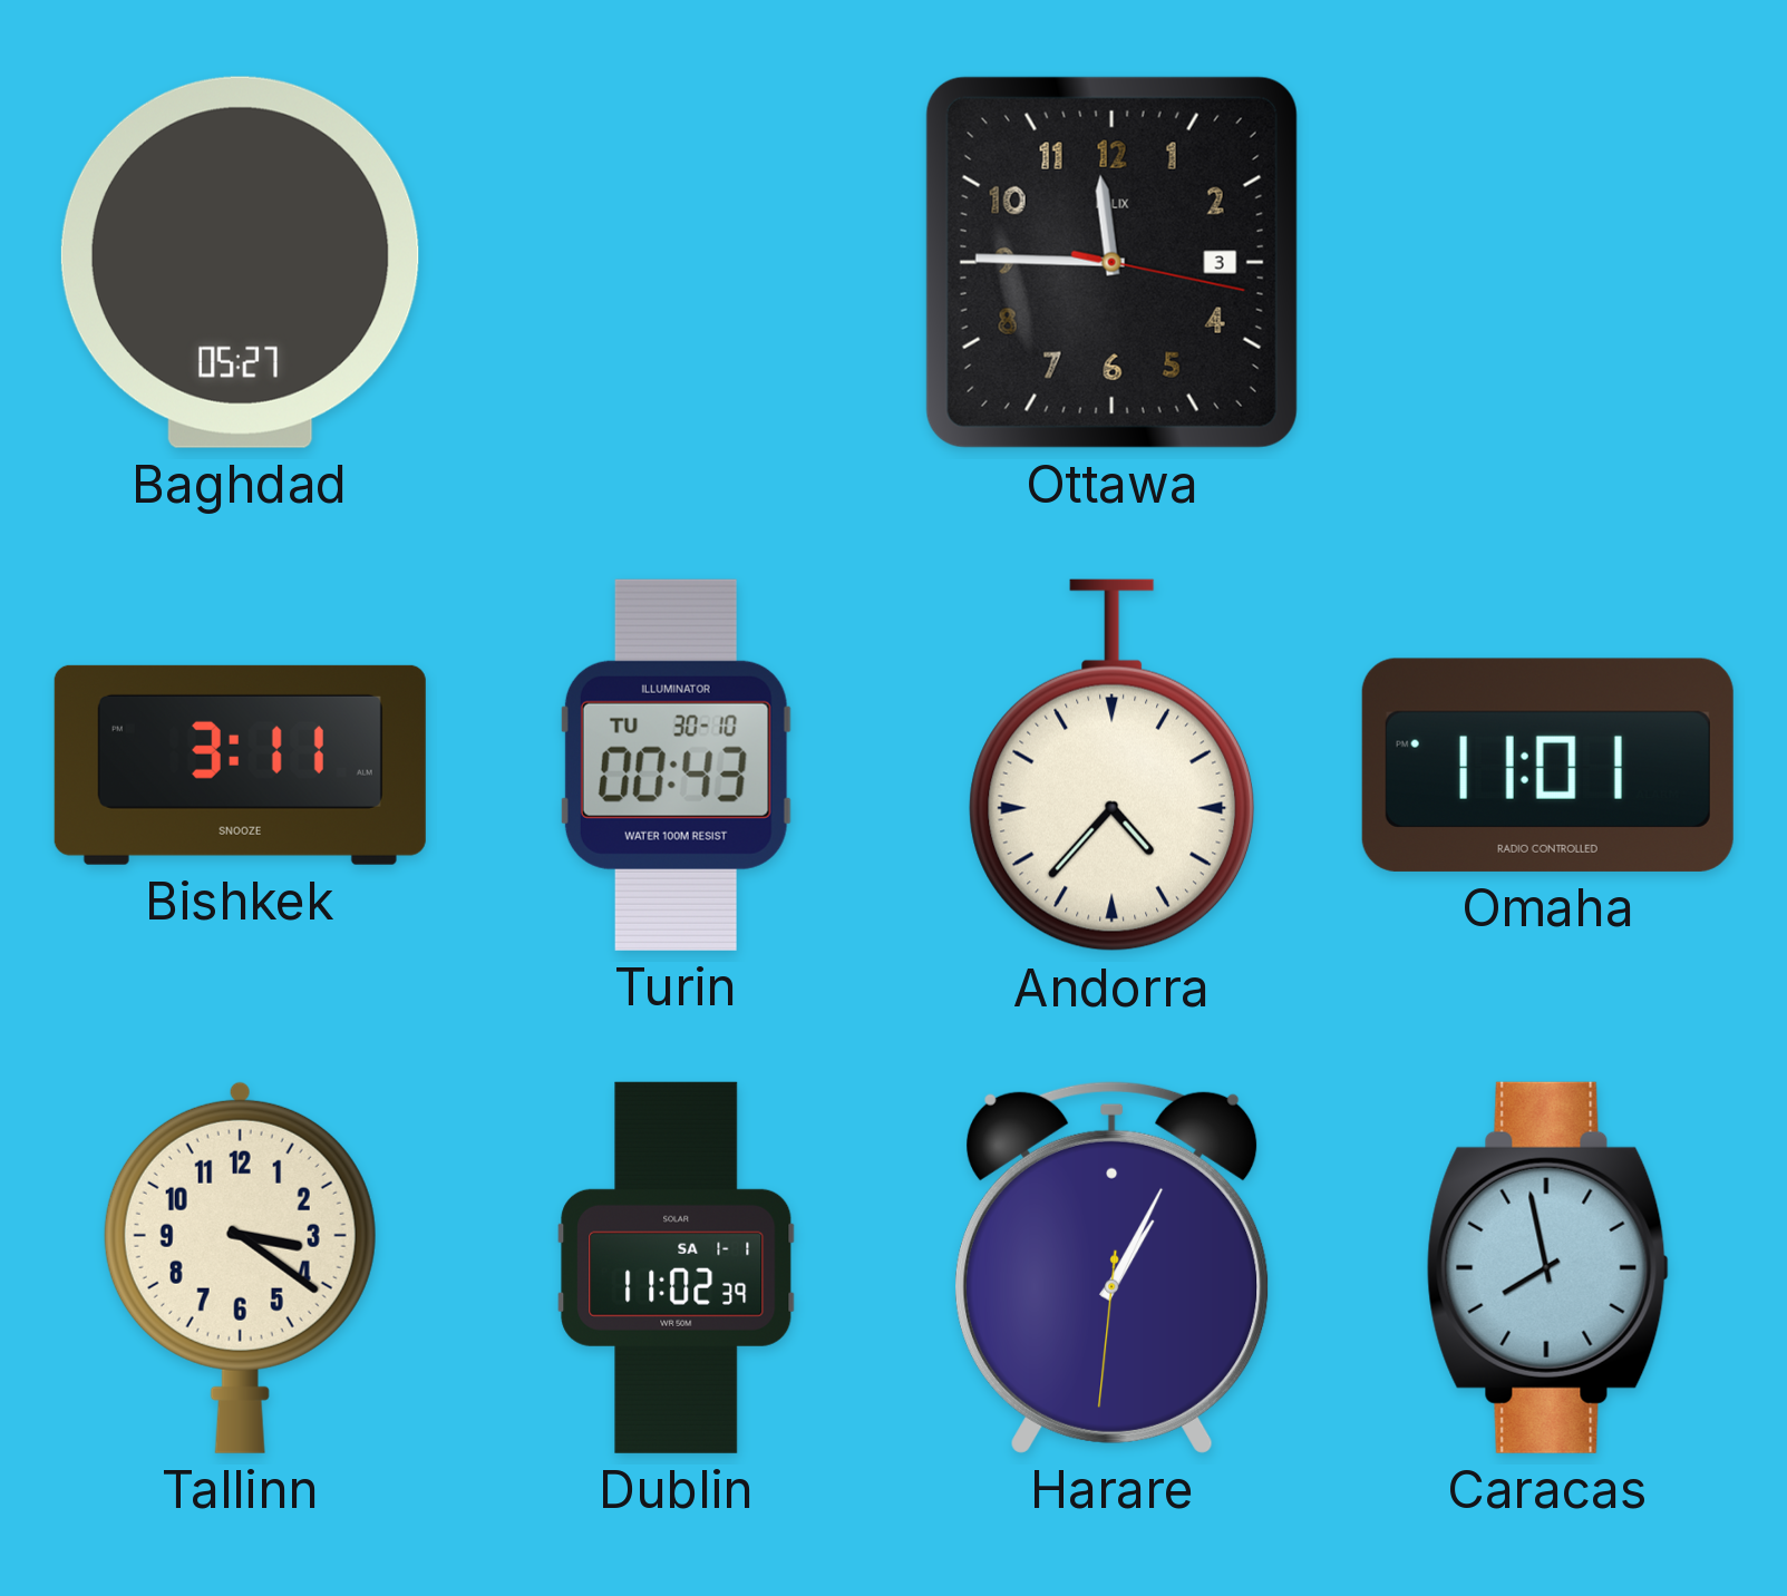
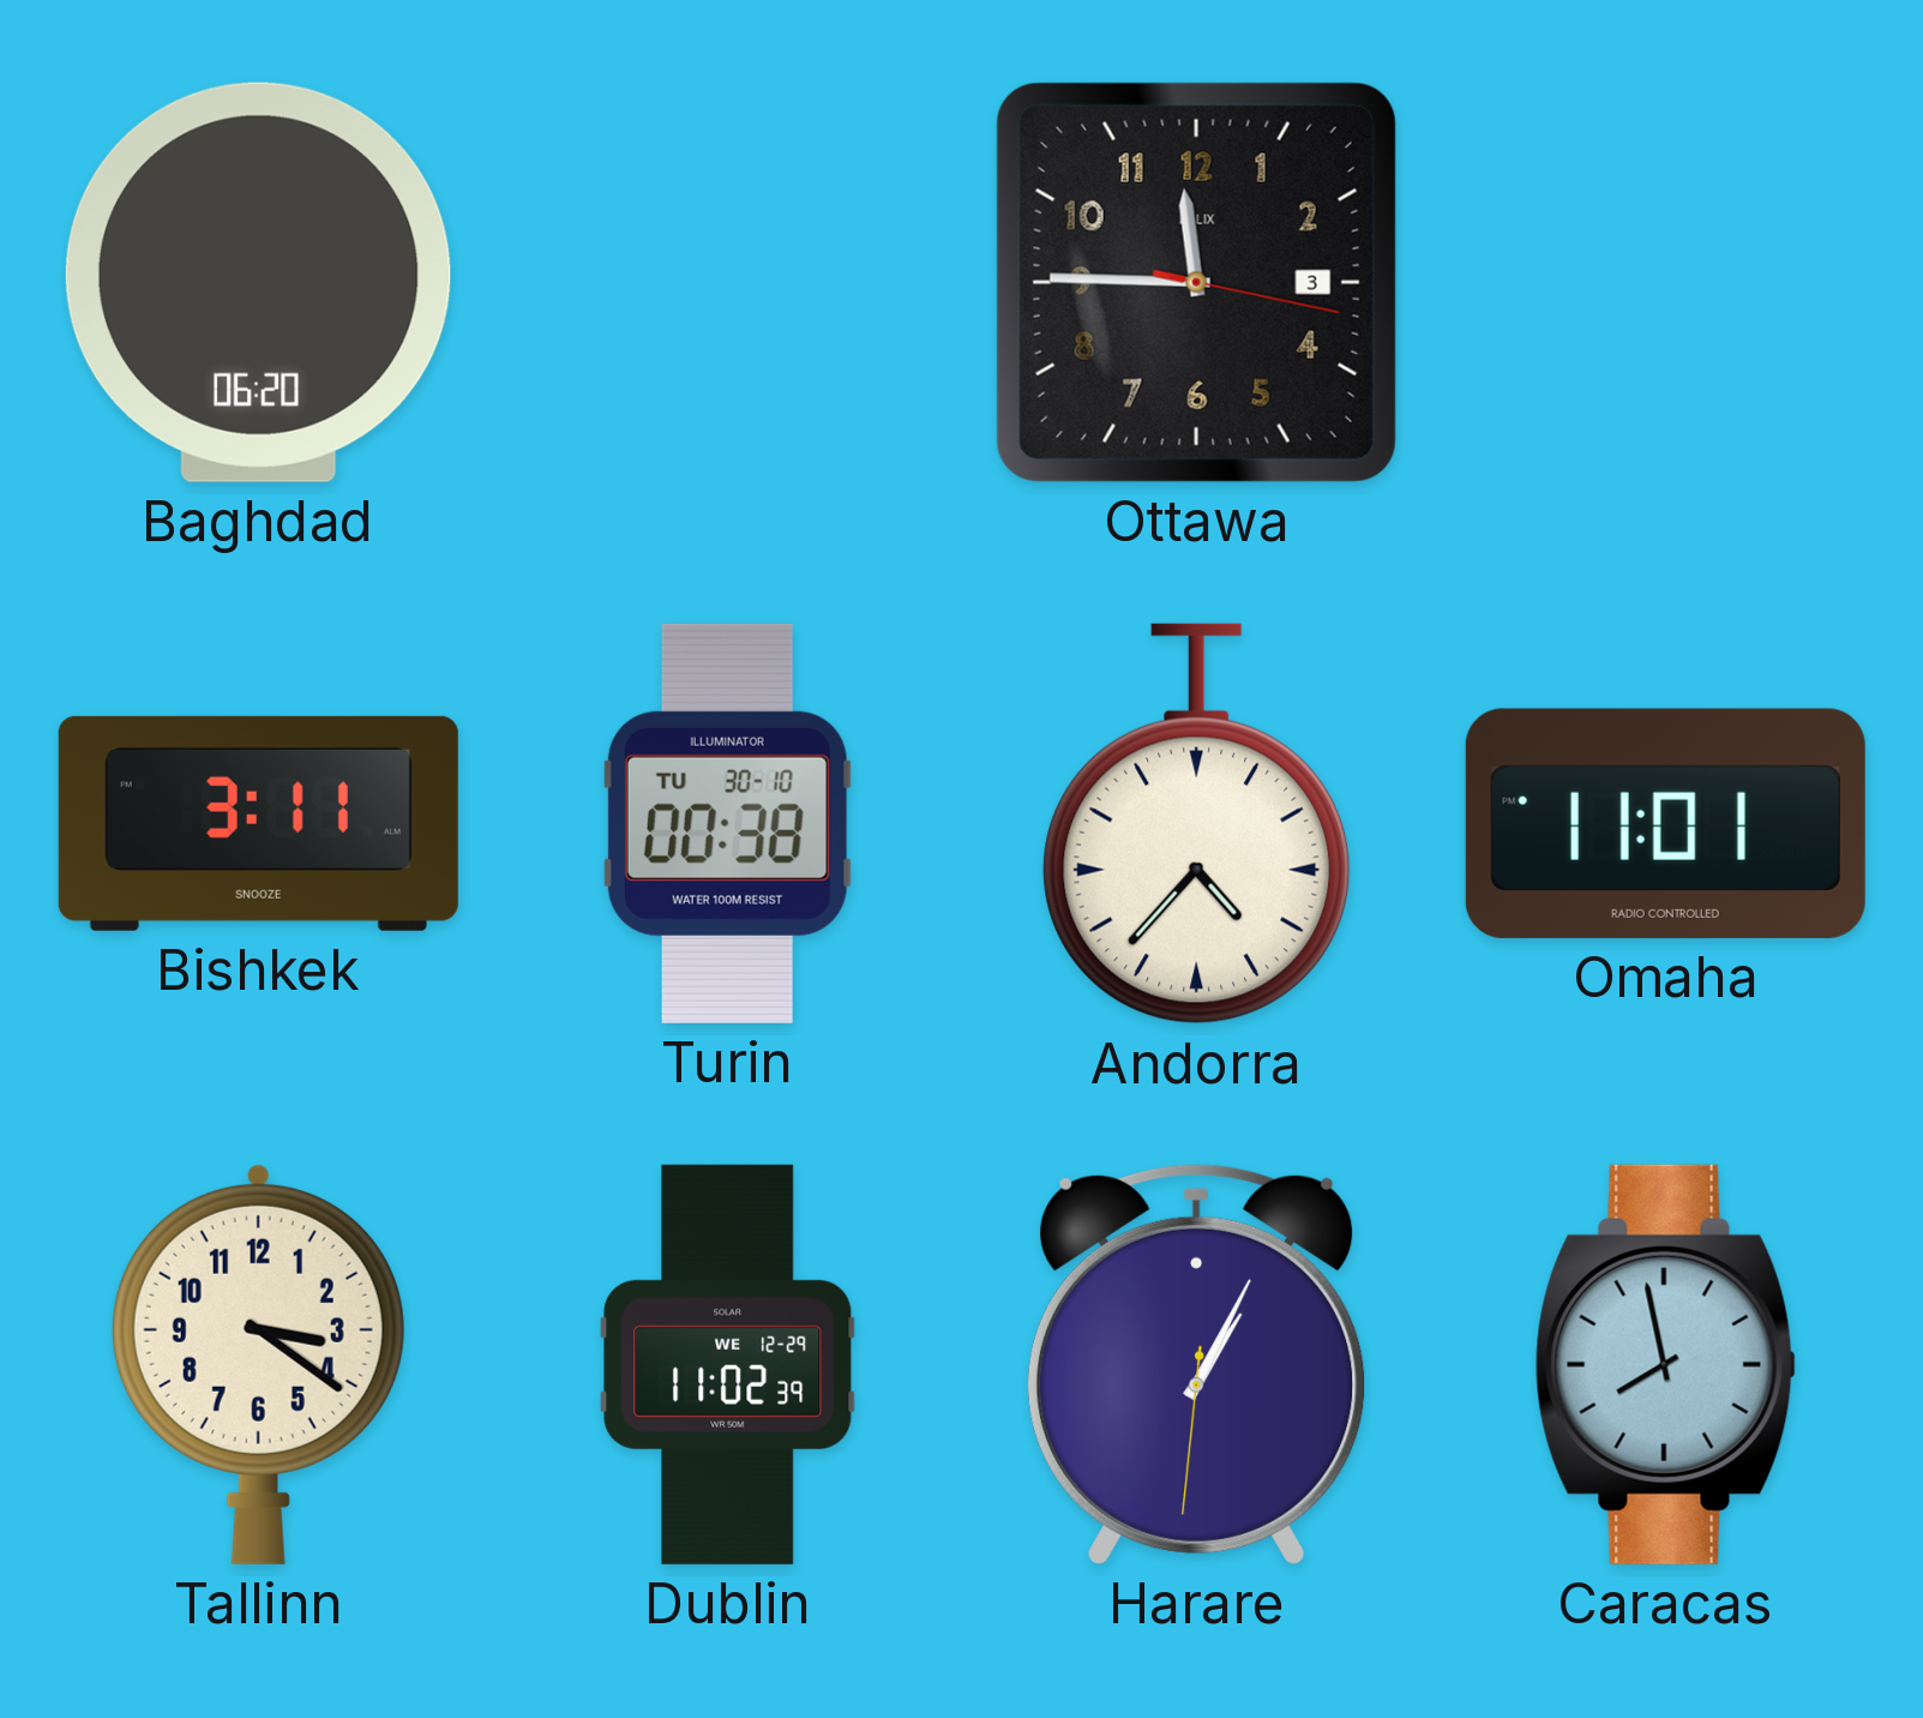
Baghdad: 05:27 -> 06:20 (258, 282)
Turin: 00:43 -> 00:38 (727, 823)
Dublin date: SA 1-1 -> WE 12-29 (728, 1364)
